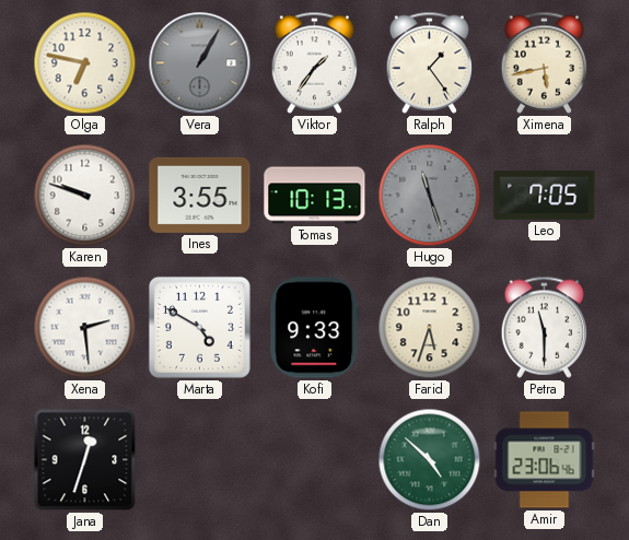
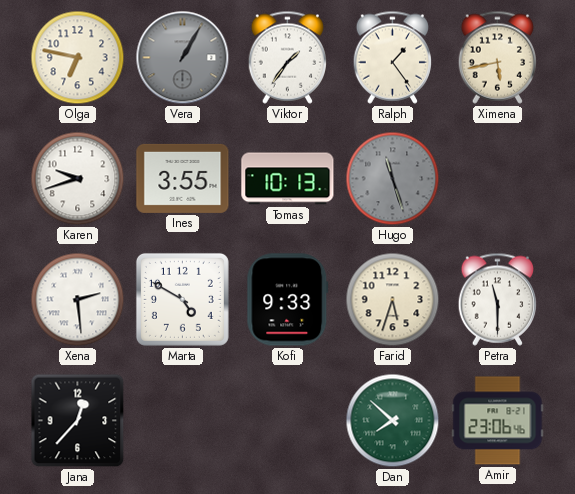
Karen: 9:48 -> 9:42 (78, 179)
Leo: 7:05 -> none (545, 195)
Jana: 12:33 -> 12:37 (78, 421)
Dan: 4:52 -> 7:52 (393, 421)
